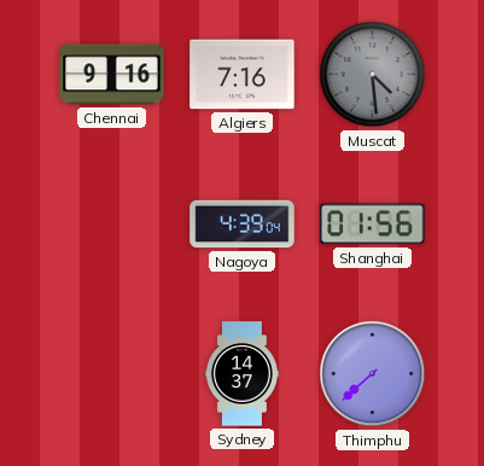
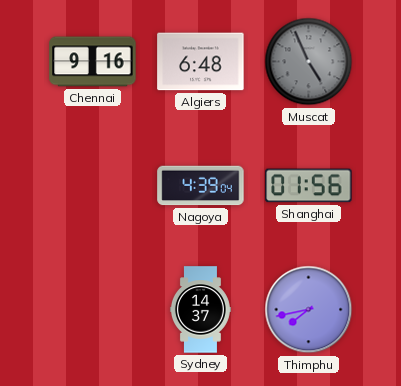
Algiers: 7:16 -> 6:48 (201, 62)
Muscat: 4:29 -> 4:56 (309, 62)
Thimphu: 7:38 -> 7:43 (309, 310)
